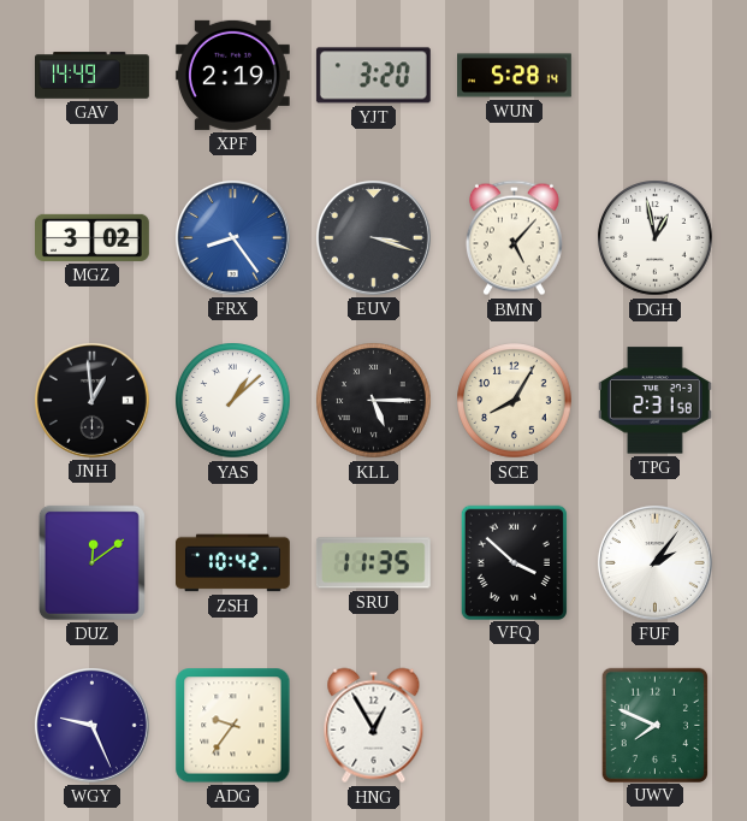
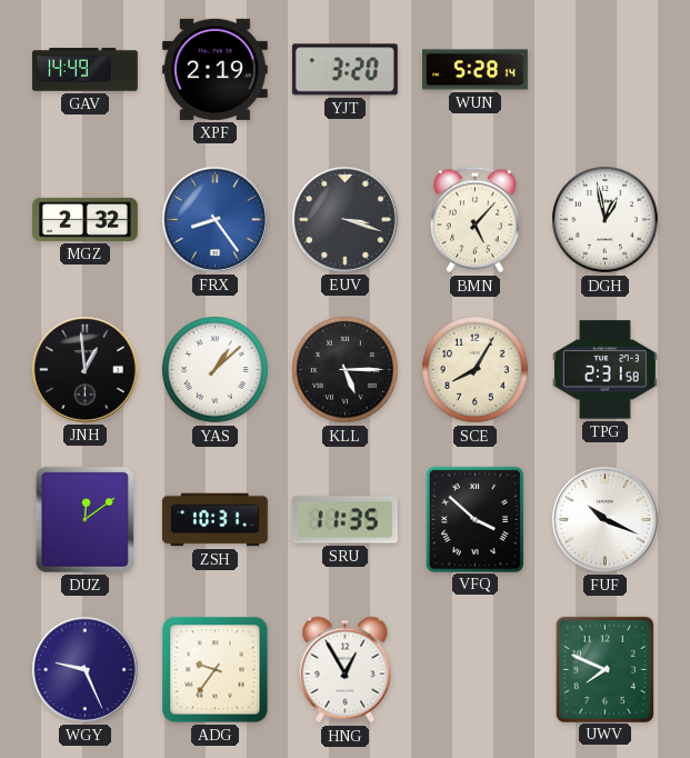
MGZ: 3:02 -> 2:32 (86, 219)
ZSH: 10:42 -> 10:31 (216, 520)
FUF: 2:06 -> 10:19 (604, 519)
